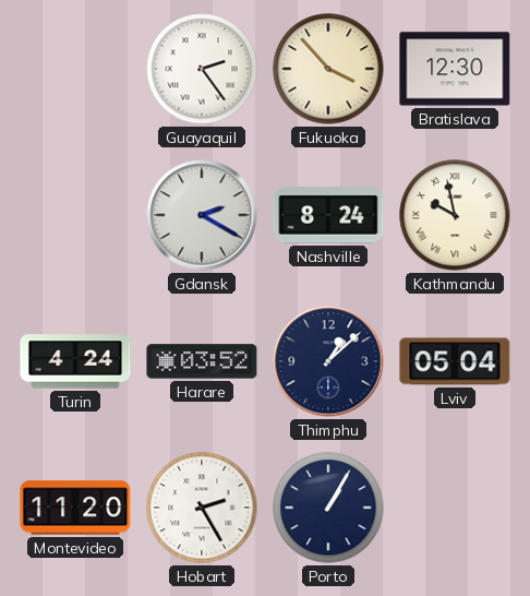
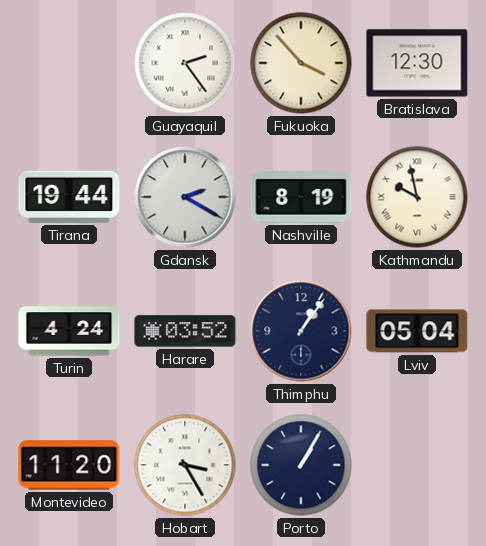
Tirana: none -> 19:44 (69, 197)
Nashville: 8:24 -> 8:19 (301, 197)
Thimphu: 1:08 -> 1:06 (301, 331)
Hobart: 2:25 -> 3:25 (185, 465)
